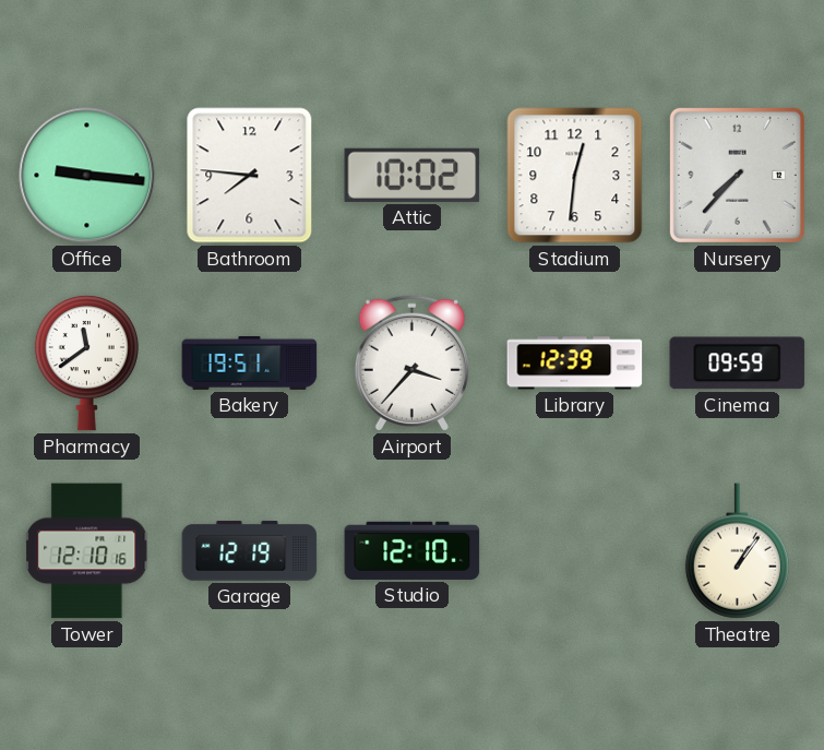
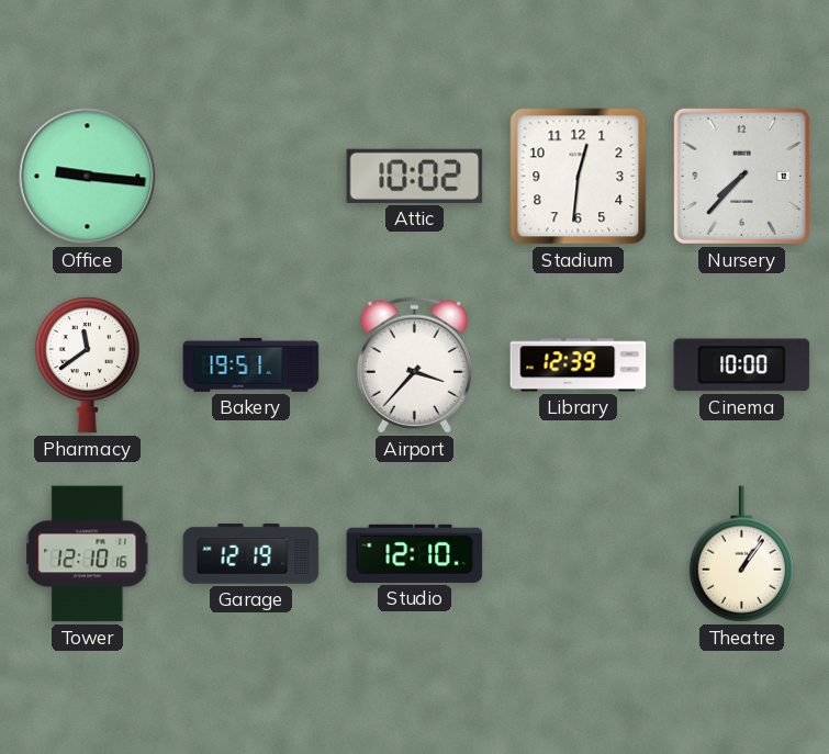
Bathroom: 7:46 -> none (250, 176)
Cinema: 09:59 -> 10:00 (742, 365)
